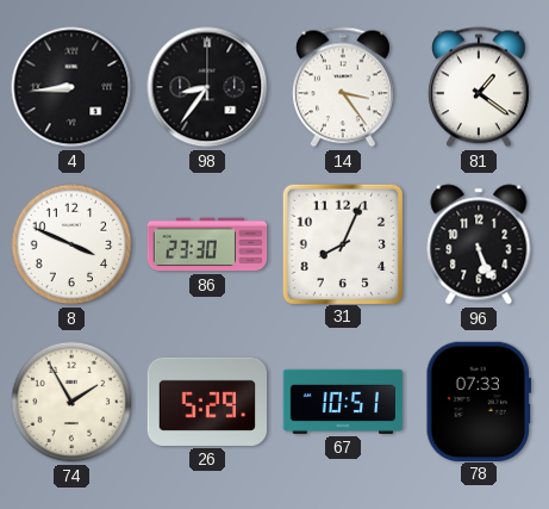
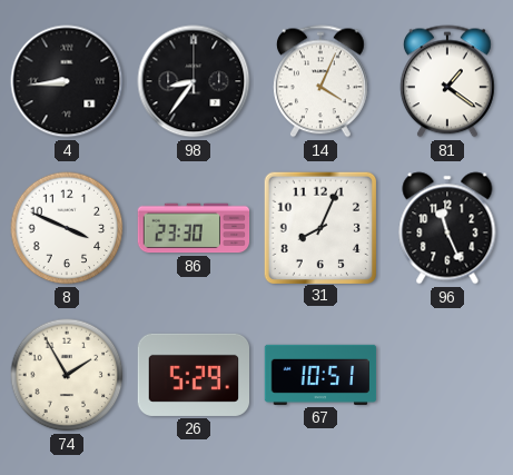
14: 3:24 -> 4:04 (320, 81)
96: 5:26 -> 11:26 (447, 228)
78: 07:33 -> none (479, 401)
